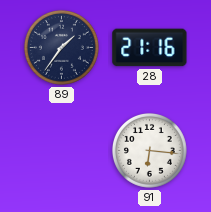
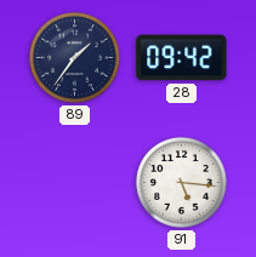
28: 21:16 -> 09:42 (182, 58)
91: 6:16 -> 5:16 (181, 182)
